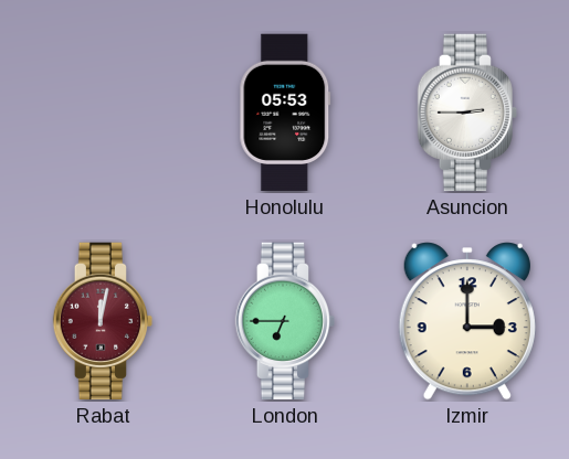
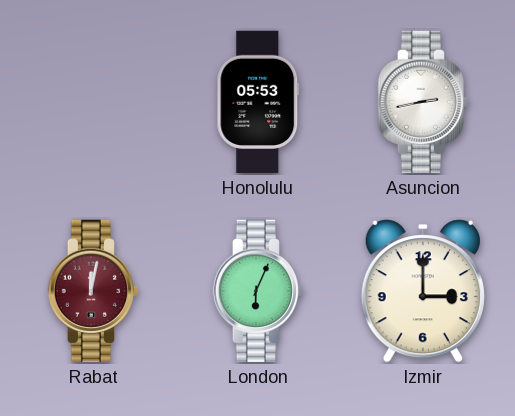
Asuncion: 2:45 -> 2:43 (423, 102)
London: 6:45 -> 6:04 (258, 291)
